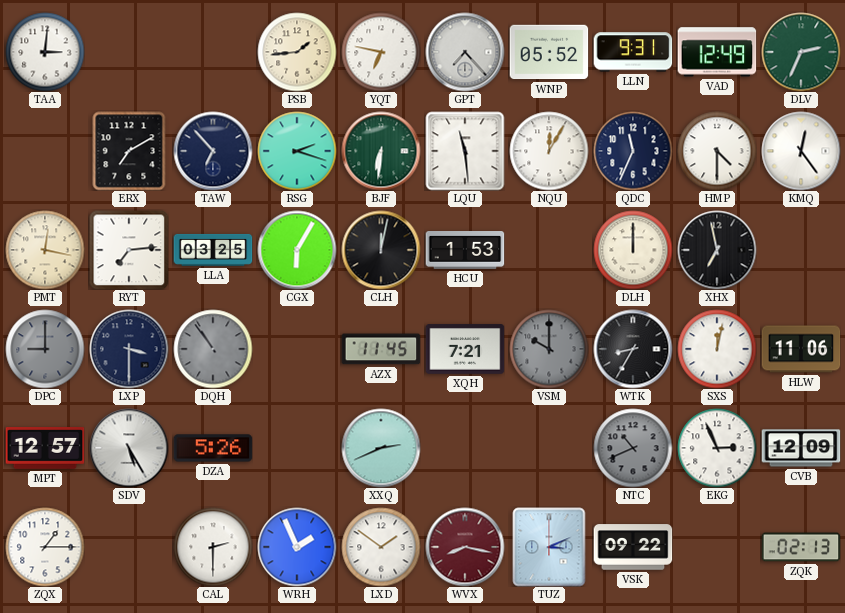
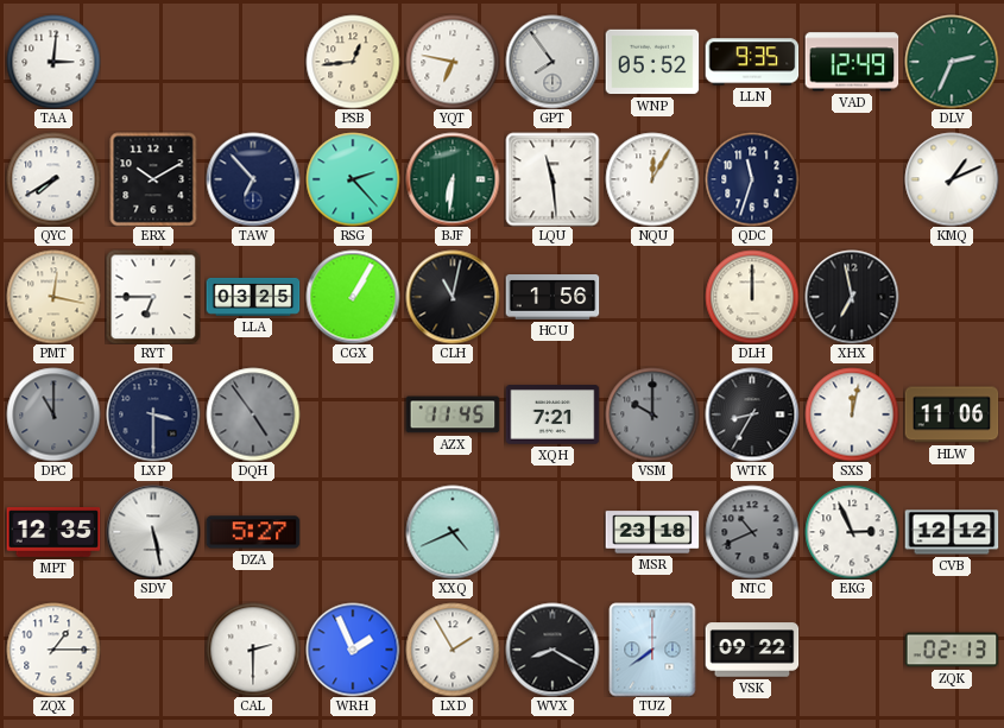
PSB: 1:44 -> 12:44 (353, 62)
GPT: 7:23 -> 7:54 (552, 62)
LLN: 9:31 -> 9:35 (752, 62)
QYC: none -> 7:40 (53, 179)
ERX: 7:10 -> 10:10 (153, 179)
RSG: 2:18 -> 2:23 (353, 179)
QDC: 11:34 -> 11:33 (752, 179)
HMP: 4:30 -> none (717, 151)
KMQ: 12:24 -> 1:11 (952, 179)
RYT: 7:14 -> 6:45 (153, 297)
CGX: 6:05 -> 1:05 (353, 297)
CLH: 12:02 -> 11:02 (453, 297)
HCU: 1:53 -> 1:56 (552, 298)
DPC: 9:00 -> 11:00 (53, 414)
DQH: 10:54 -> 4:54 (253, 414)
MPT: 12:57 -> 12:35 (53, 532)
SDV: 5:25 -> 5:28 (153, 532)
DZA: 5:26 -> 5:27 (253, 532)
XXQ: 2:41 -> 4:41 (453, 532)
MSR: none -> 23:18 (652, 532)
CVB: 12:09 -> 12:12 (952, 532)
LXD: 1:51 -> 1:55 (453, 650)
WVX: 8:17 -> 8:20 (552, 650)
WVX dial: burgundy -> black (552, 650)
TUZ: 3:11 -> 7:39 (652, 650)
